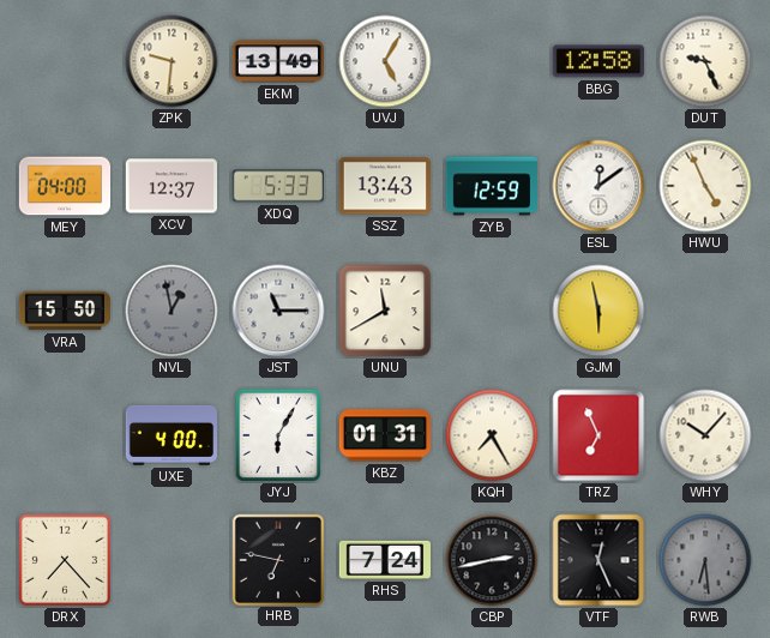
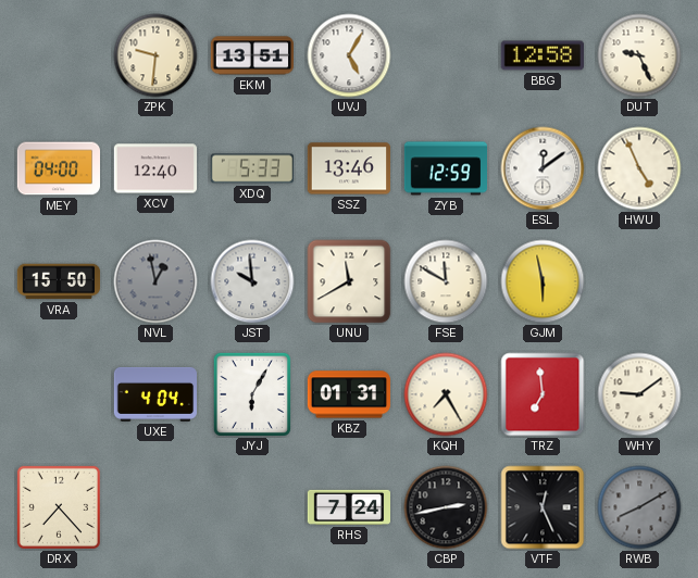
EKM: 13:49 -> 13:51 (251, 55)
XCV: 12:37 -> 12:40 (154, 168)
SSZ: 13:43 -> 13:46 (348, 168)
JST: 11:15 -> 9:59 (252, 281)
FSE: none -> 11:50 (446, 281)
UXE: 4:00 -> 4:04 (154, 394)
TRZ: 6:56 -> 6:59 (543, 394)
WHY: 10:07 -> 9:09 (639, 394)
HRB: 6:47 -> none (277, 559)
RWB: 6:29 -> 8:10 (639, 507)
